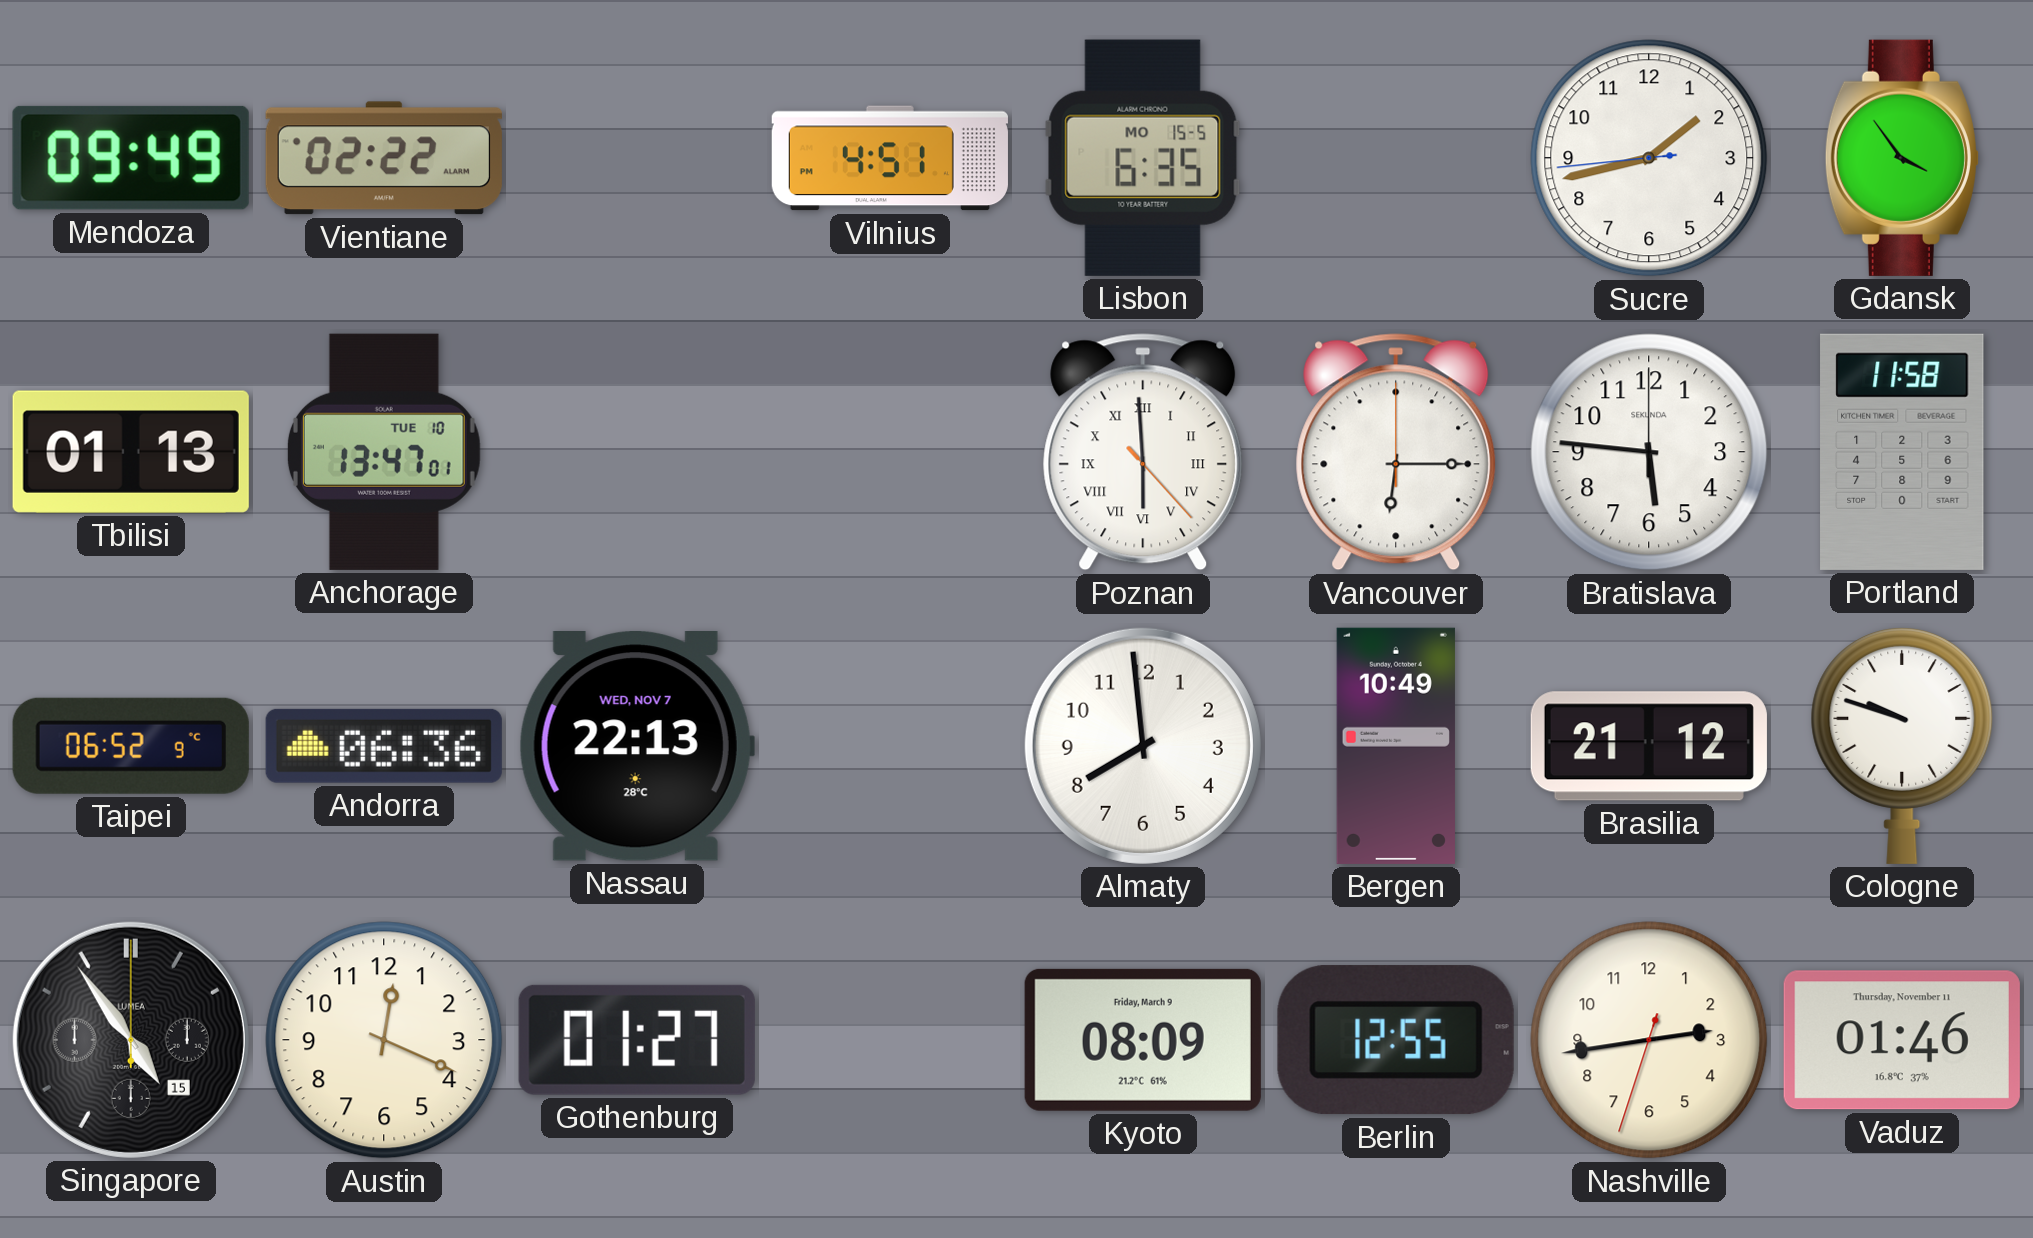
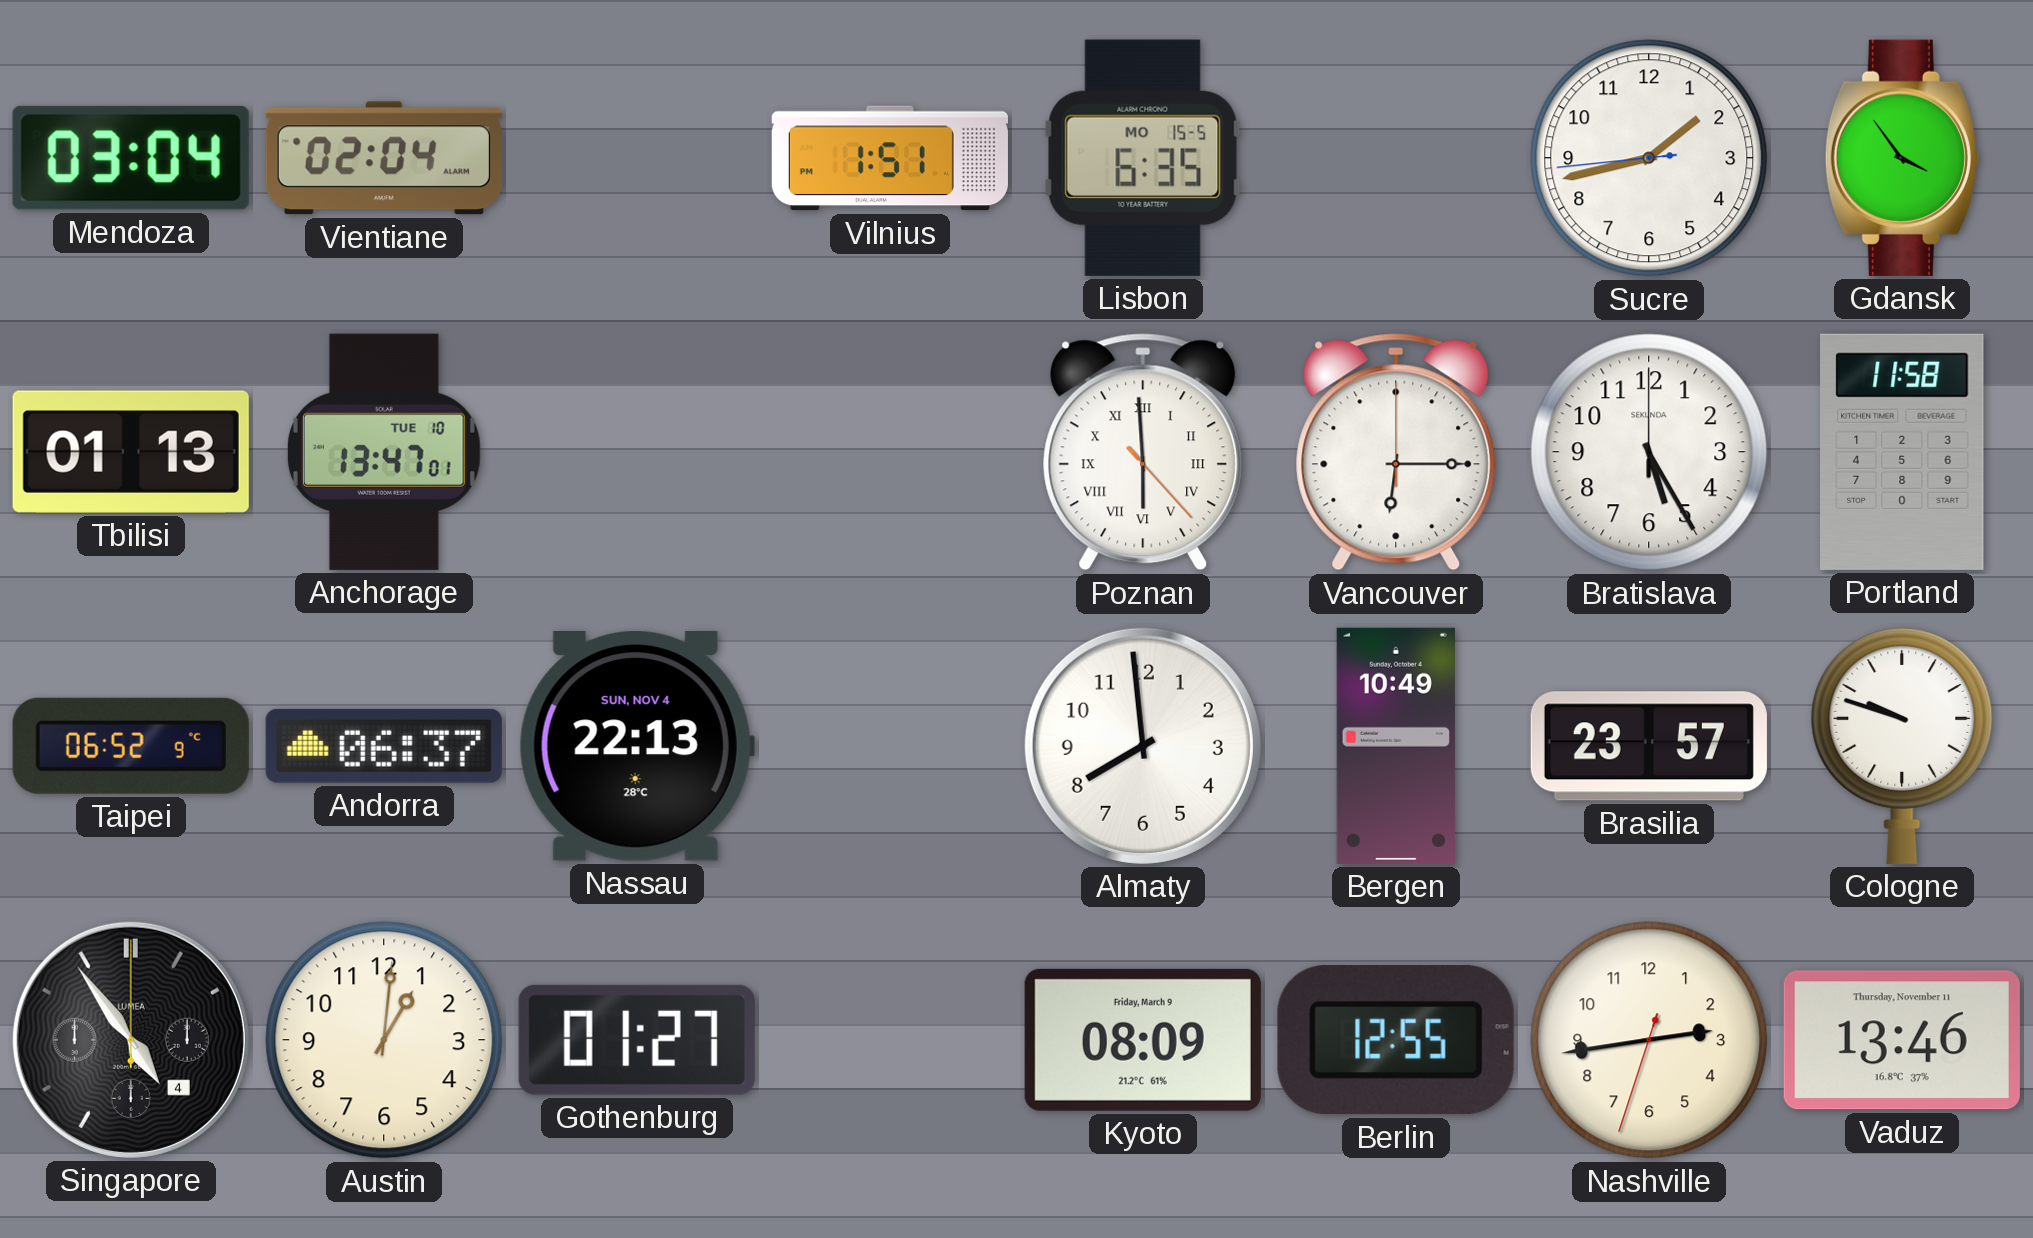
Mendoza: 09:49 -> 03:04 (131, 158)
Vientiane: 02:22 -> 02:04 (384, 158)
Vilnius: 4:51 -> 1:51 (890, 158)
Bratislava: 5:46 -> 5:25 (1649, 452)
Andorra: 06:36 -> 06:37 (384, 746)
Nassau date: WED, NOV 7 -> SUN, NOV 4 (637, 747)
Brasilia: 21:12 -> 23:57 (1649, 746)
Singapore date: 15 -> 4 (131, 1040)
Austin: 12:19 -> 1:01 (384, 1040)
Vaduz: 01:46 -> 13:46 (1902, 1040)
